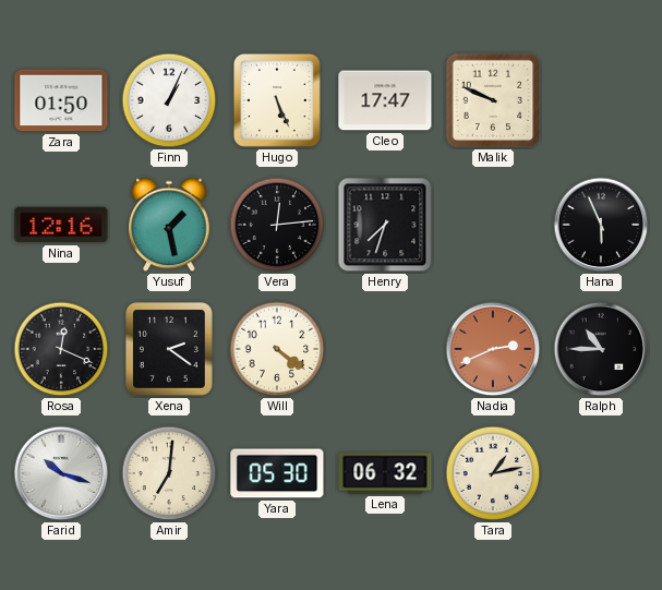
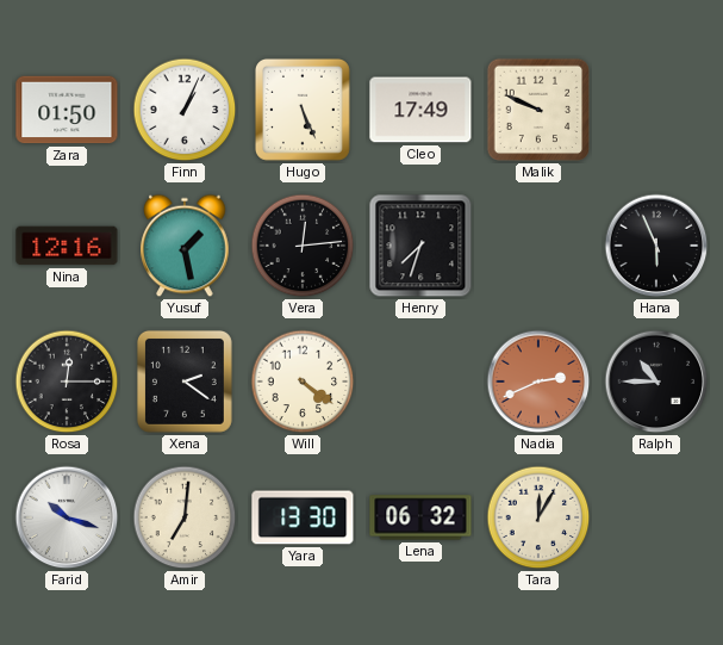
Cleo: 17:47 -> 17:49 (420, 110)
Rosa: 12:19 -> 12:15 (67, 382)
Yara: 05:30 -> 13:30 (303, 517)
Tara: 1:13 -> 12:05 (538, 517)
